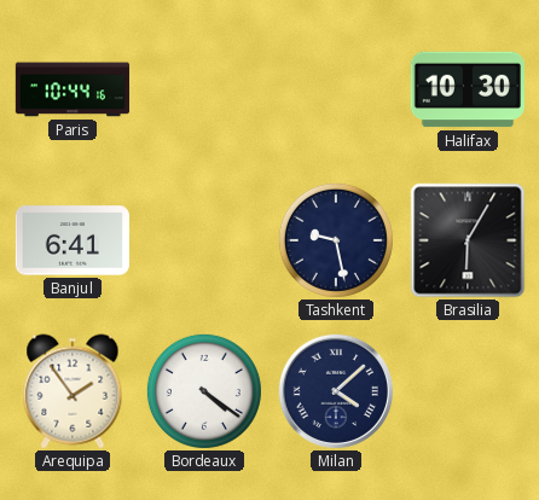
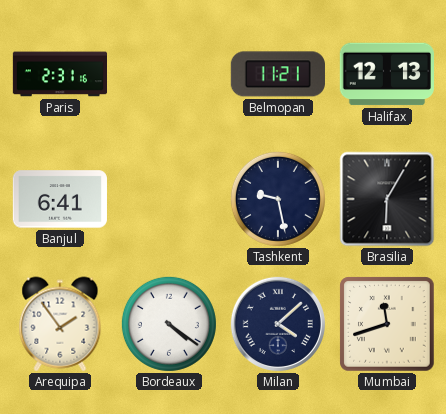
Paris: 10:44 -> 2:31 (59, 74)
Belmopan: none -> 11:21 (278, 74)
Halifax: 10:30 -> 12:13 (387, 74)
Mumbai: none -> 11:42 (387, 324)
